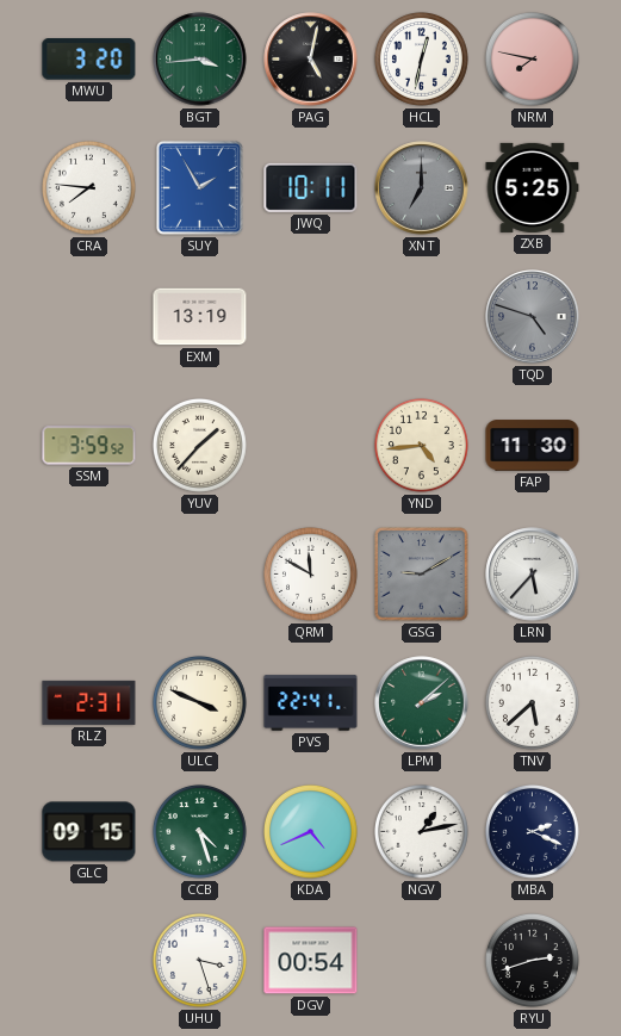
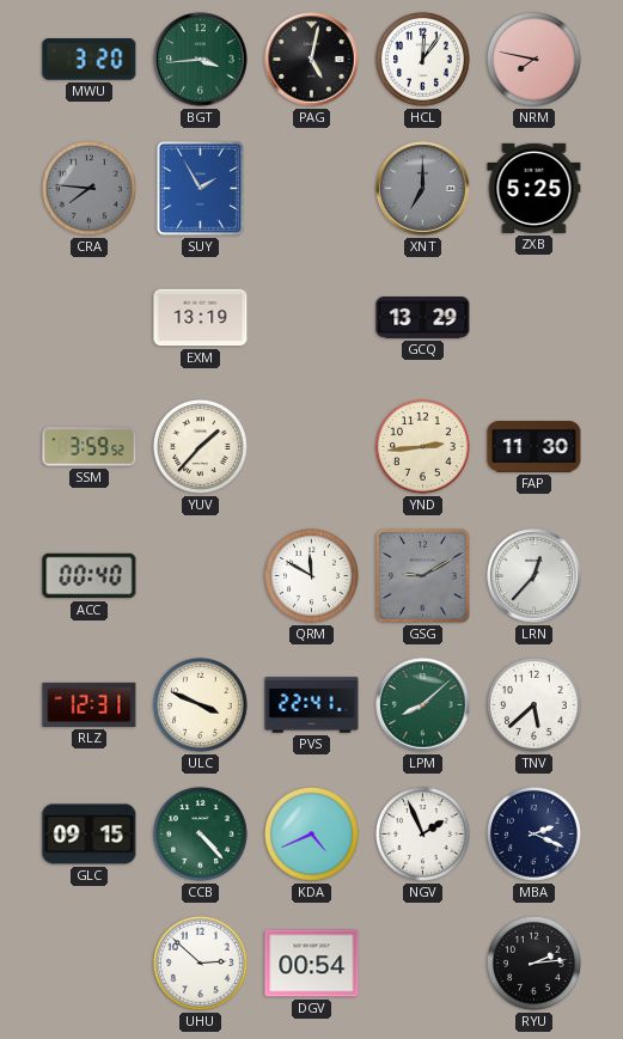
HCL: 12:32 -> 12:06 (422, 59)
CRA dial: white -> grey (88, 188)
JWQ: 10:11 -> none (311, 187)
GCQ: none -> 13:29 (423, 318)
TQD: 4:48 -> none (533, 317)
YND: 4:44 -> 2:44 (422, 446)
ACC: none -> 00:40 (90, 576)
LRN: 5:37 -> 12:37 (535, 576)
RLZ: 2:31 -> 12:31 (90, 704)
LPM: 2:08 -> 8:08 (423, 705)
CCB: 4:27 -> 4:23 (200, 833)
NGV: 1:13 -> 1:56 (422, 833)
UHU: 3:27 -> 2:52 (200, 962)
RYU: 2:42 -> 2:14 (533, 962)
